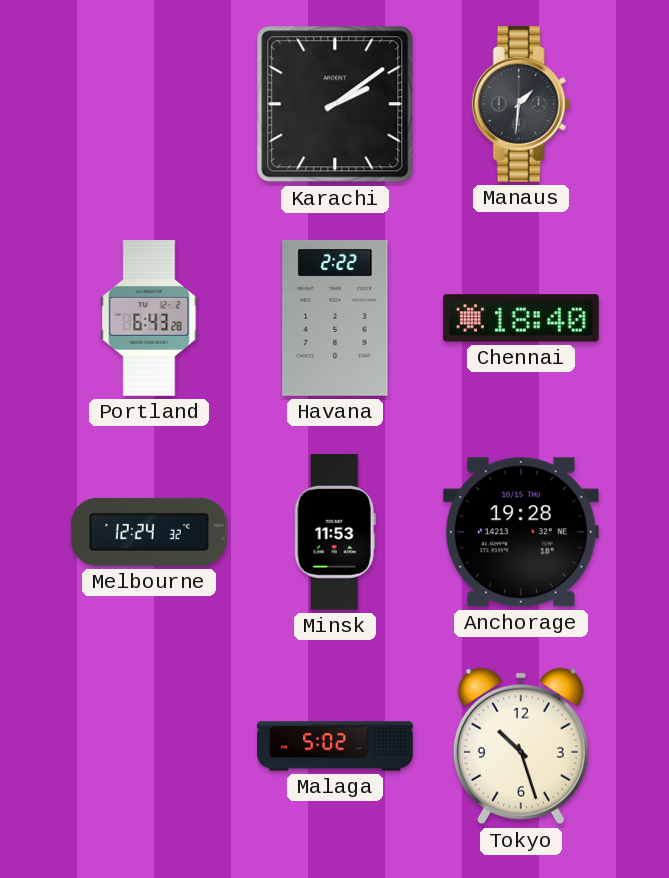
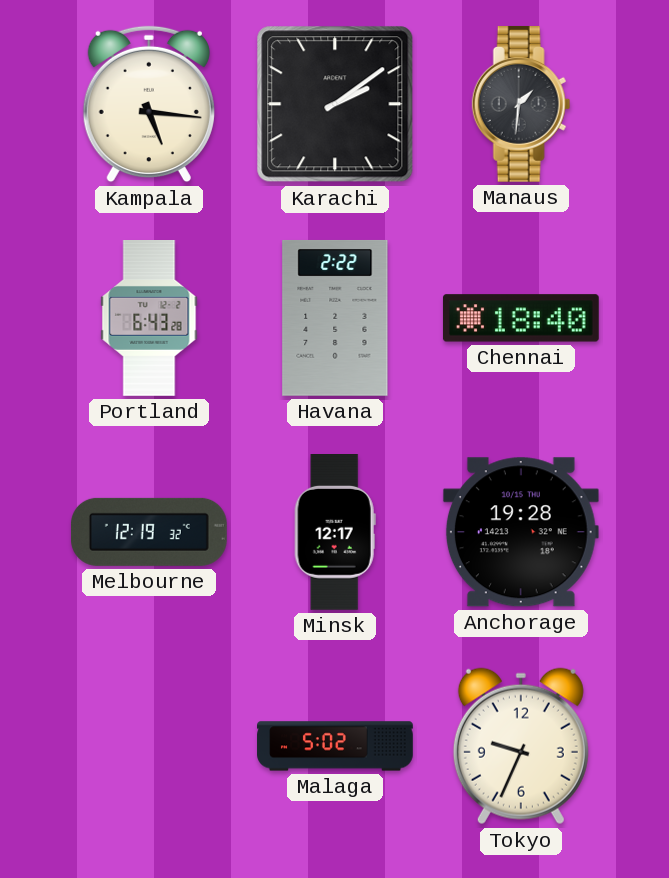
Kampala: none -> 5:16 (149, 104)
Melbourne: 12:24 -> 12:19 (149, 532)
Minsk: 11:53 -> 12:17 (335, 533)
Tokyo: 10:27 -> 9:34 (521, 746)
